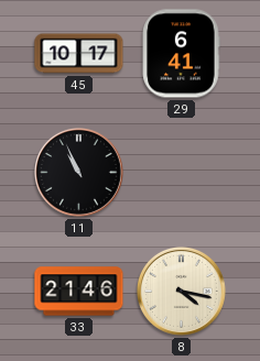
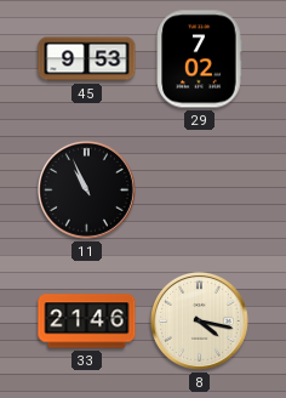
45: 10:17 -> 9:53 (87, 59)
29: 6:41 -> 7:02 (199, 59)
